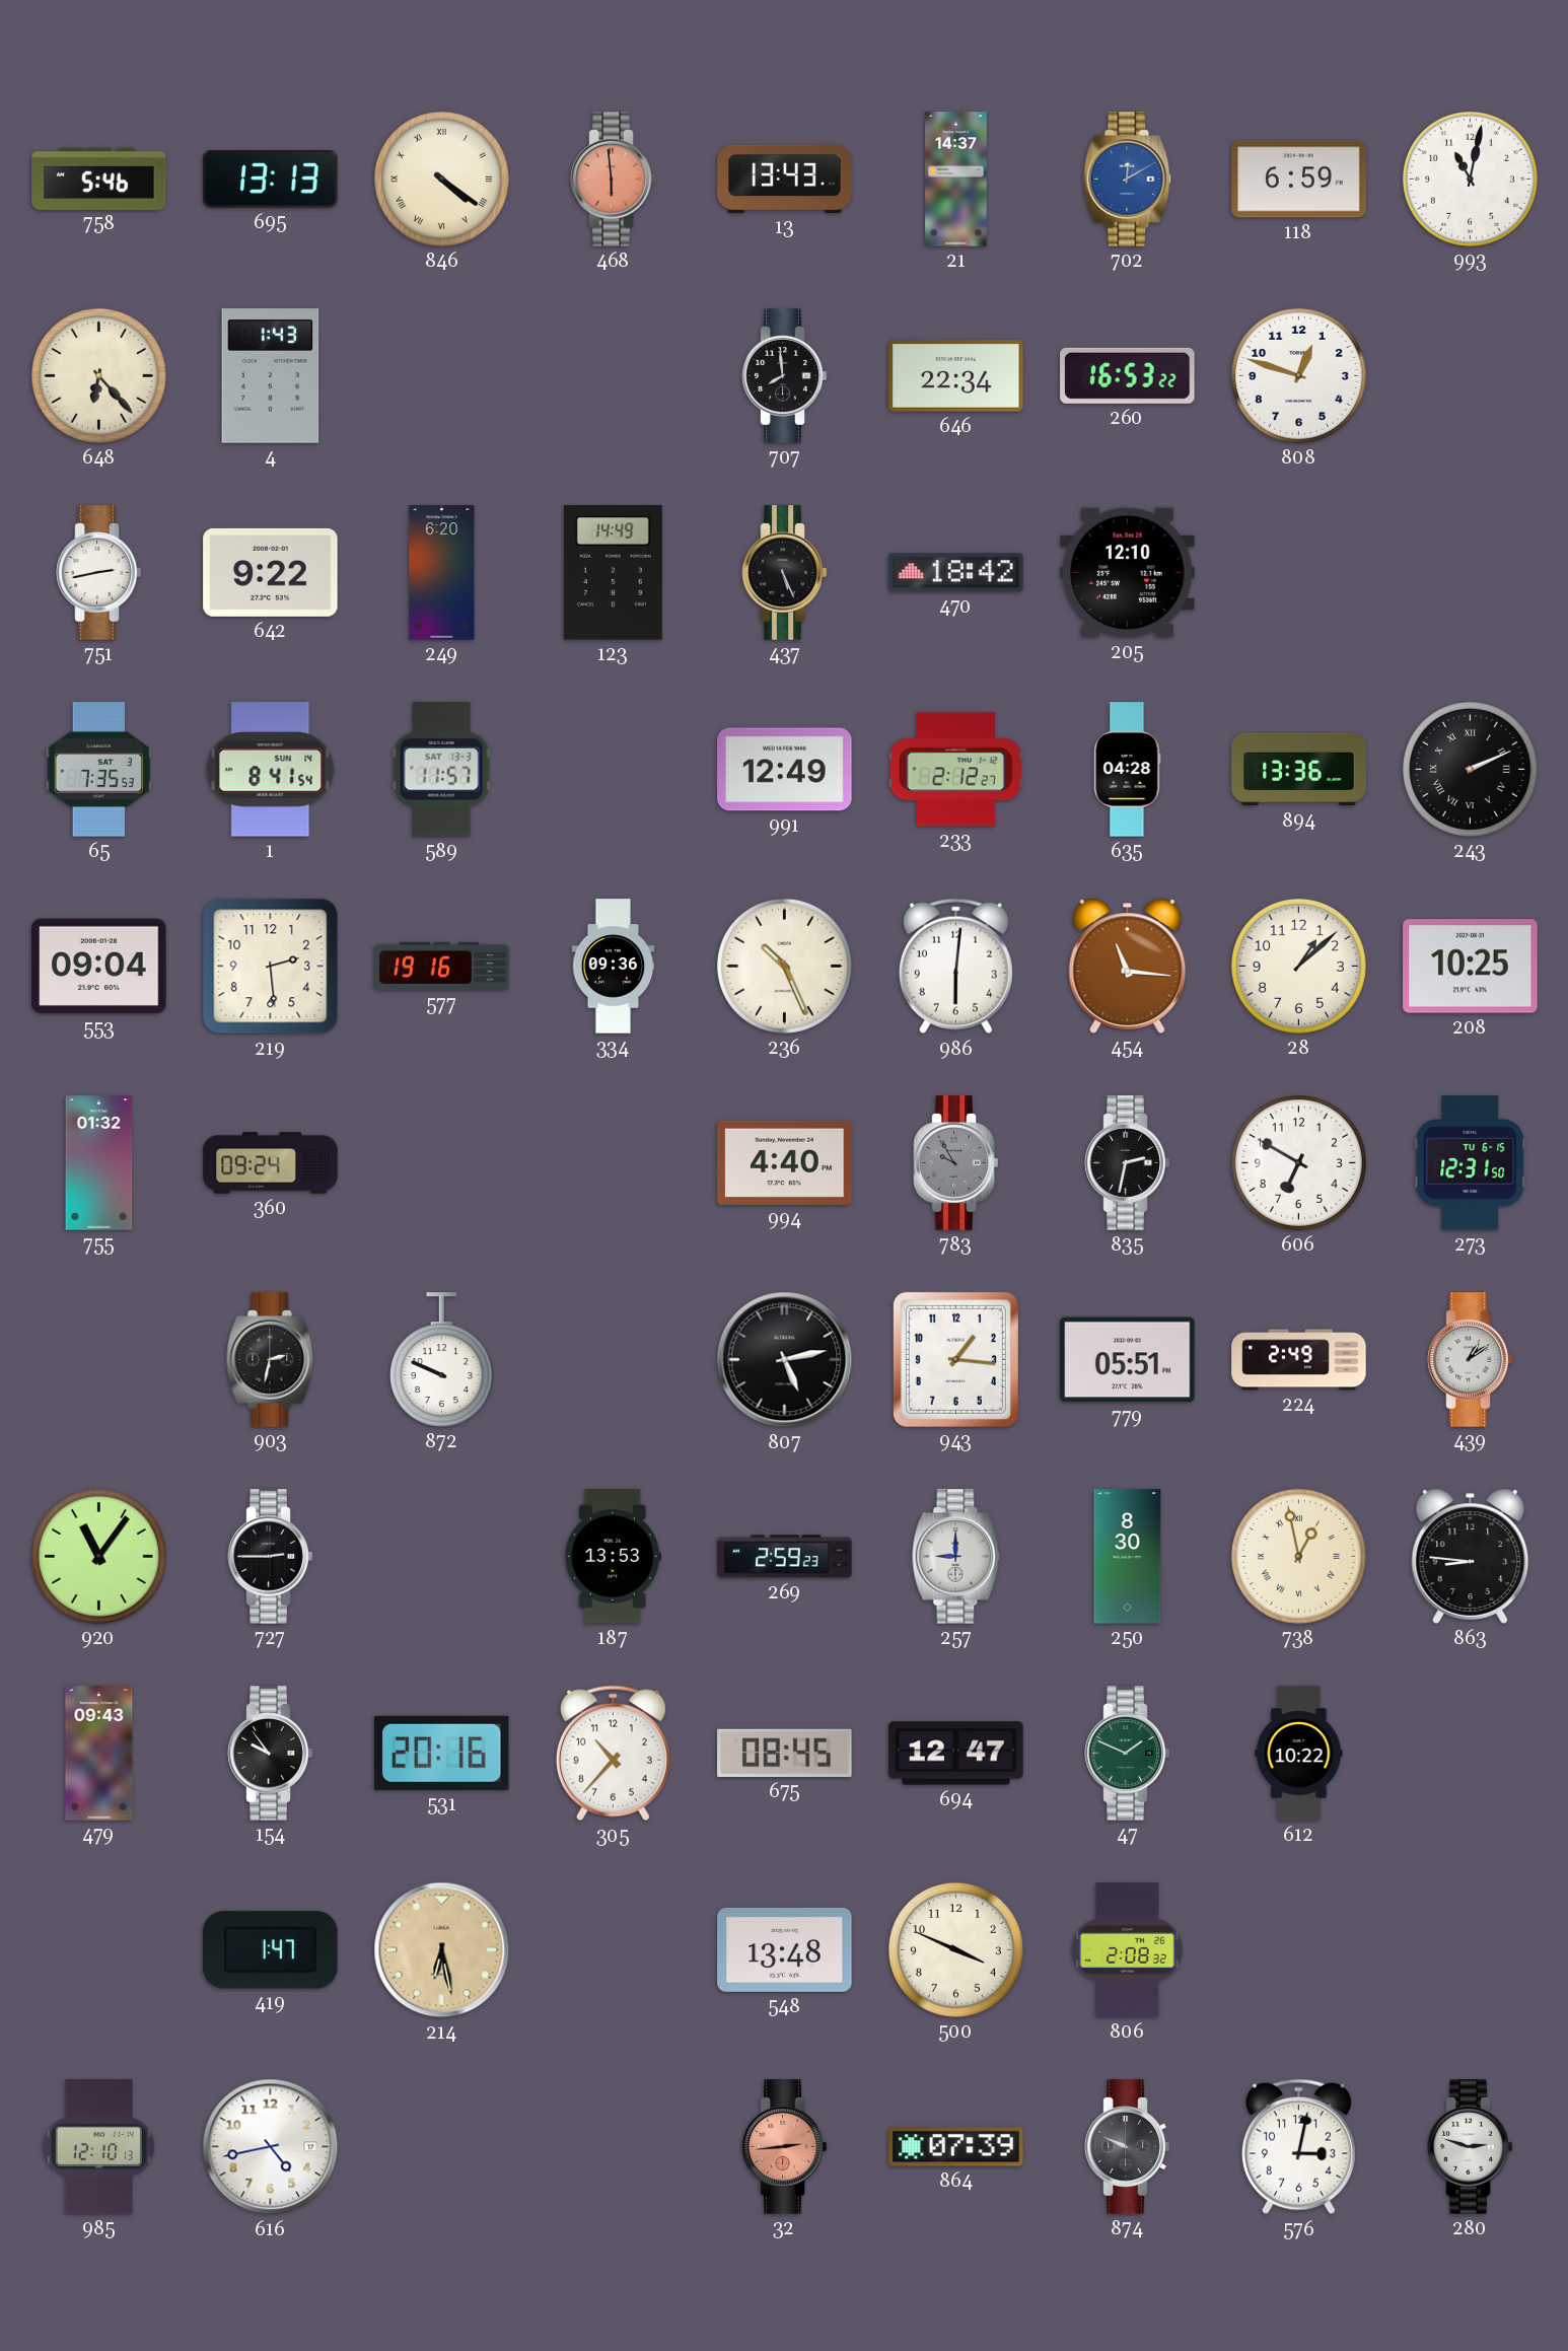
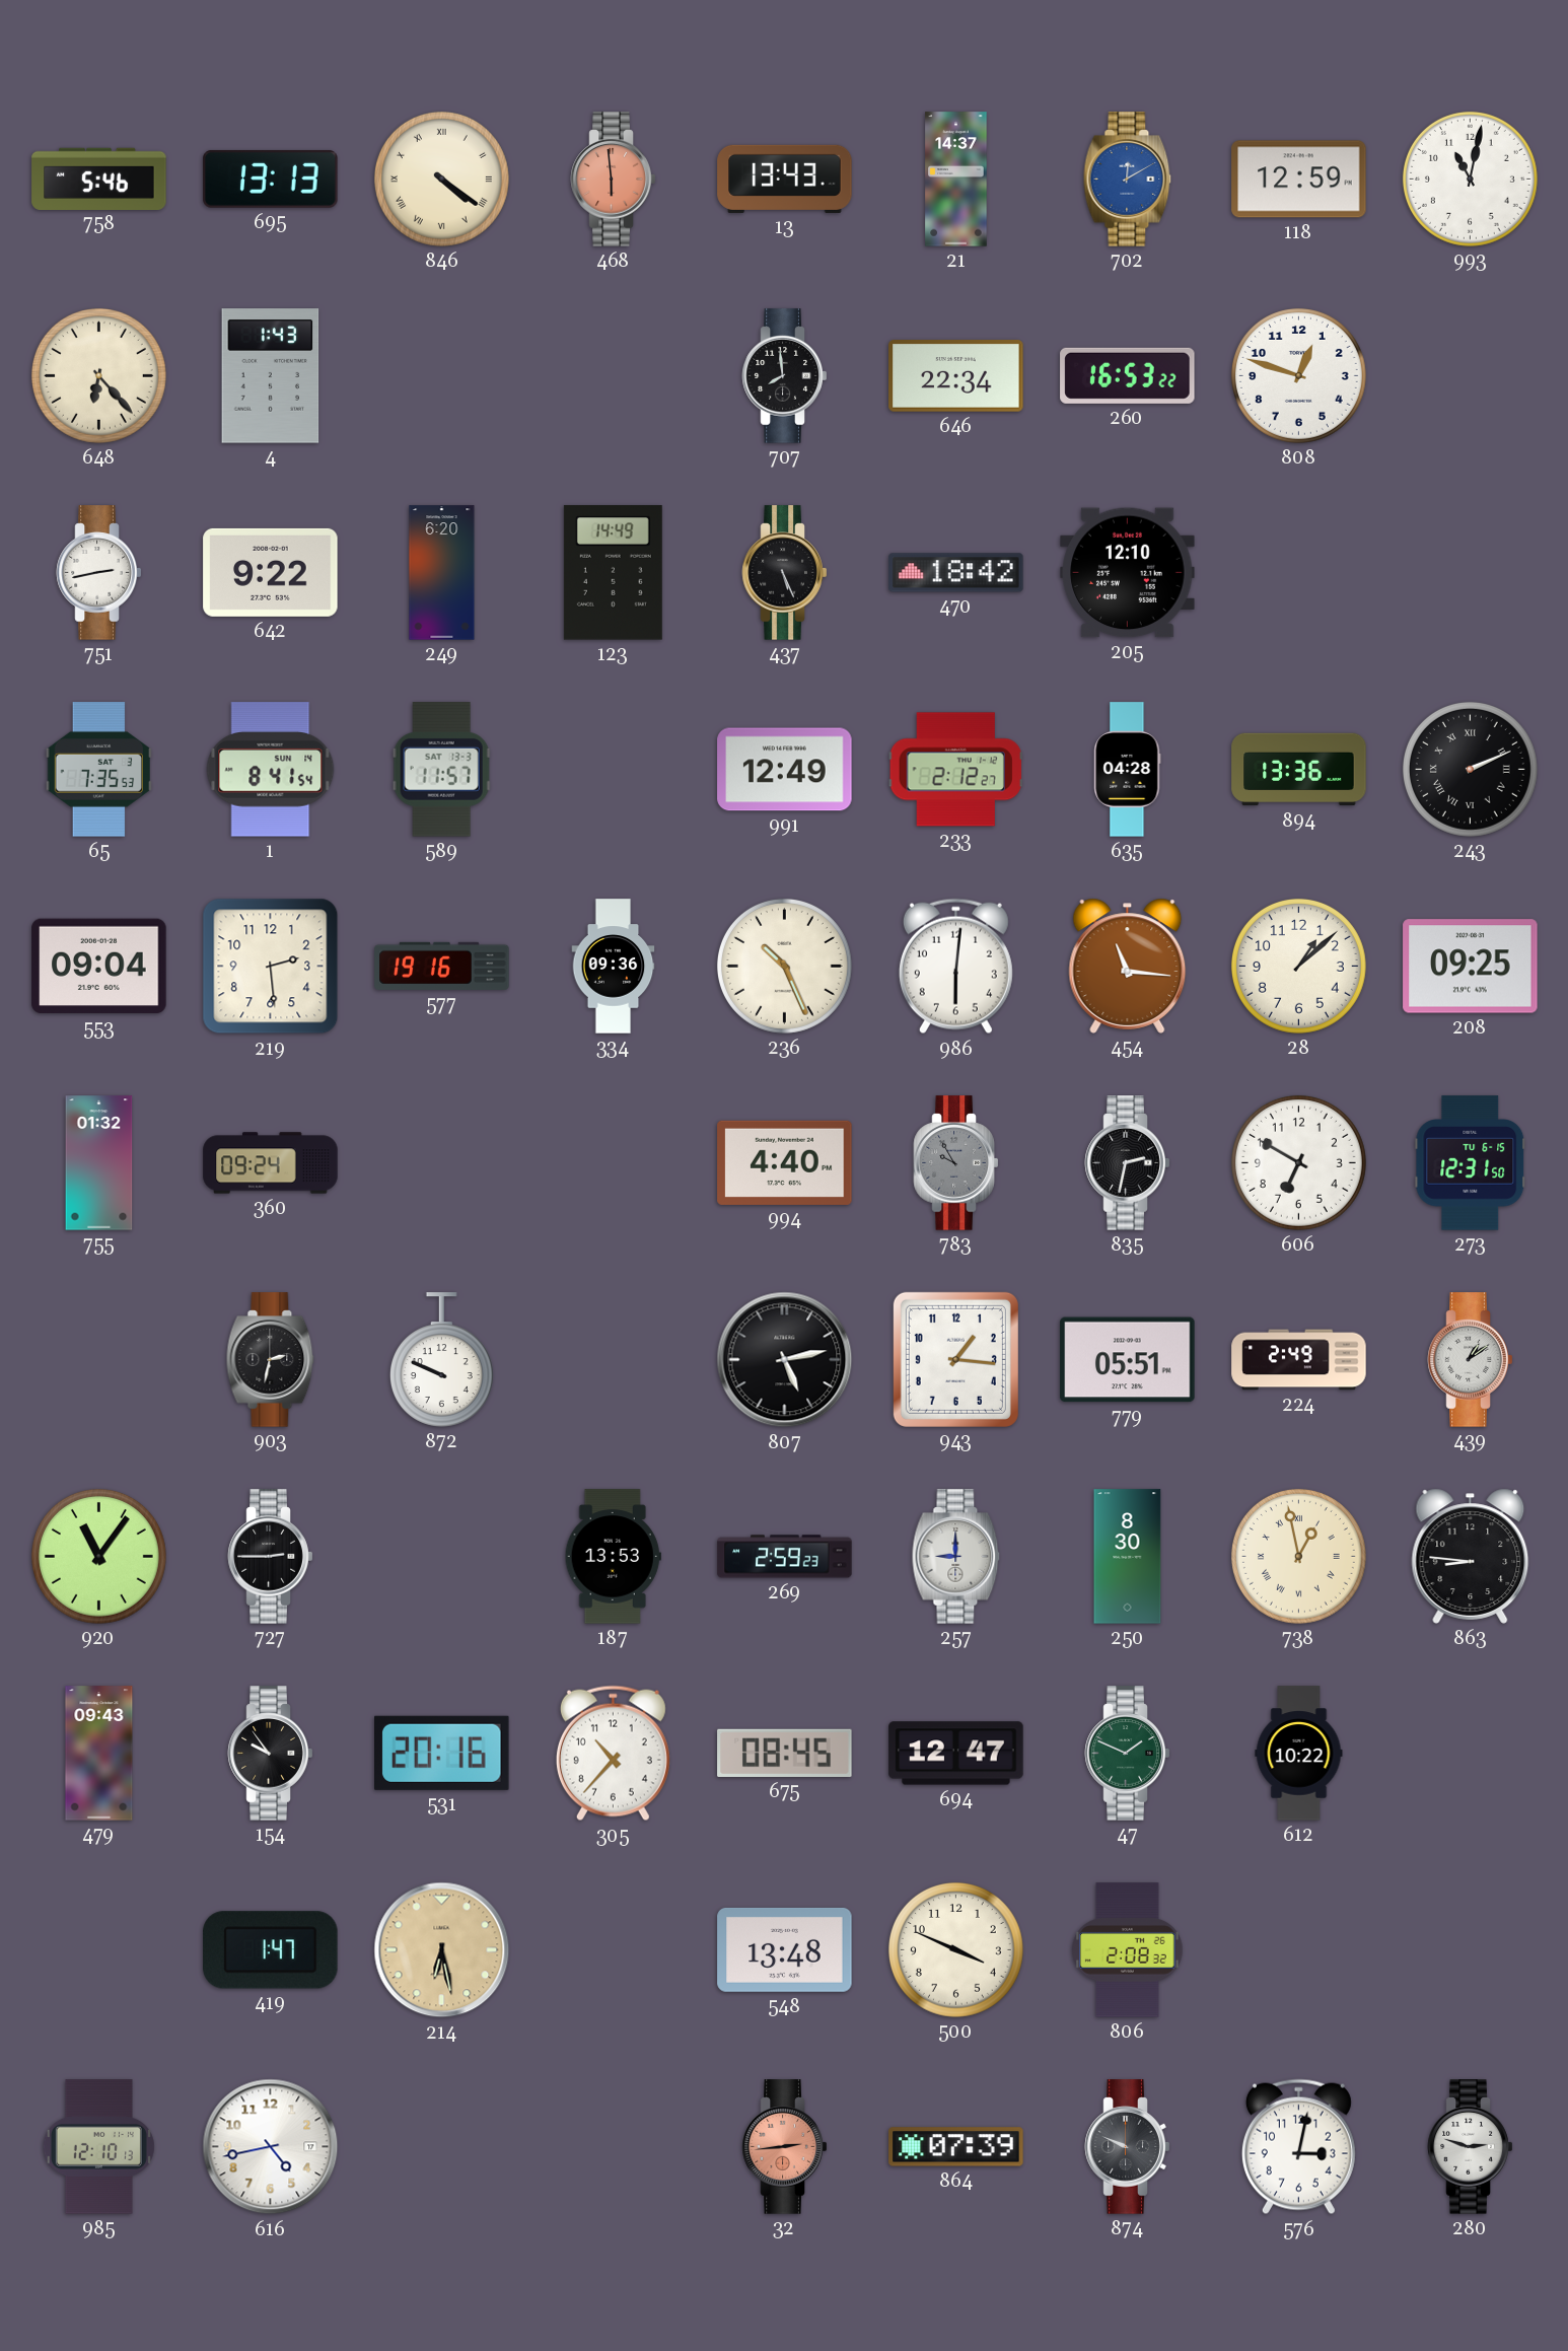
118: 6:59 -> 12:59 (1299, 180)
208: 10:25 -> 09:25 (1471, 967)
